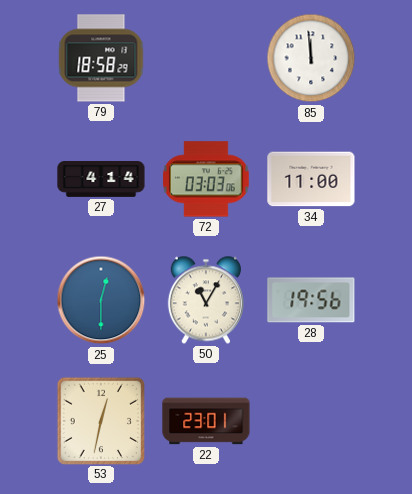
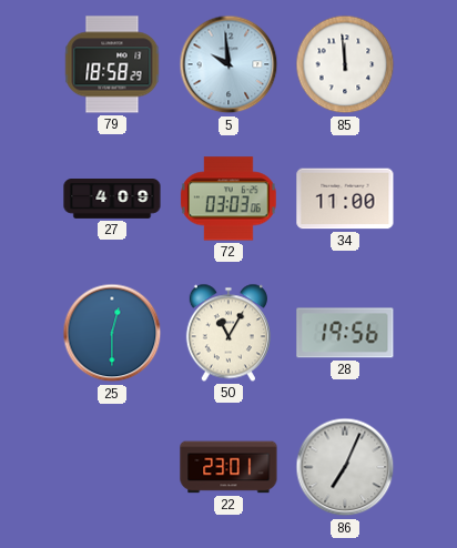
5: none -> 9:59 (228, 64)
27: 4:14 -> 4:09 (112, 200)
53: 12:32 -> none (100, 420)
86: none -> 7:04 (345, 467)
